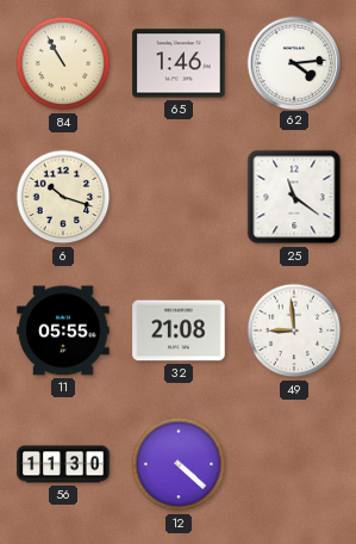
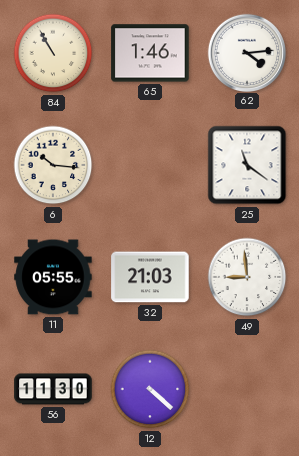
6: 10:18 -> 10:16 (53, 165)
32: 21:08 -> 21:03 (150, 277)
